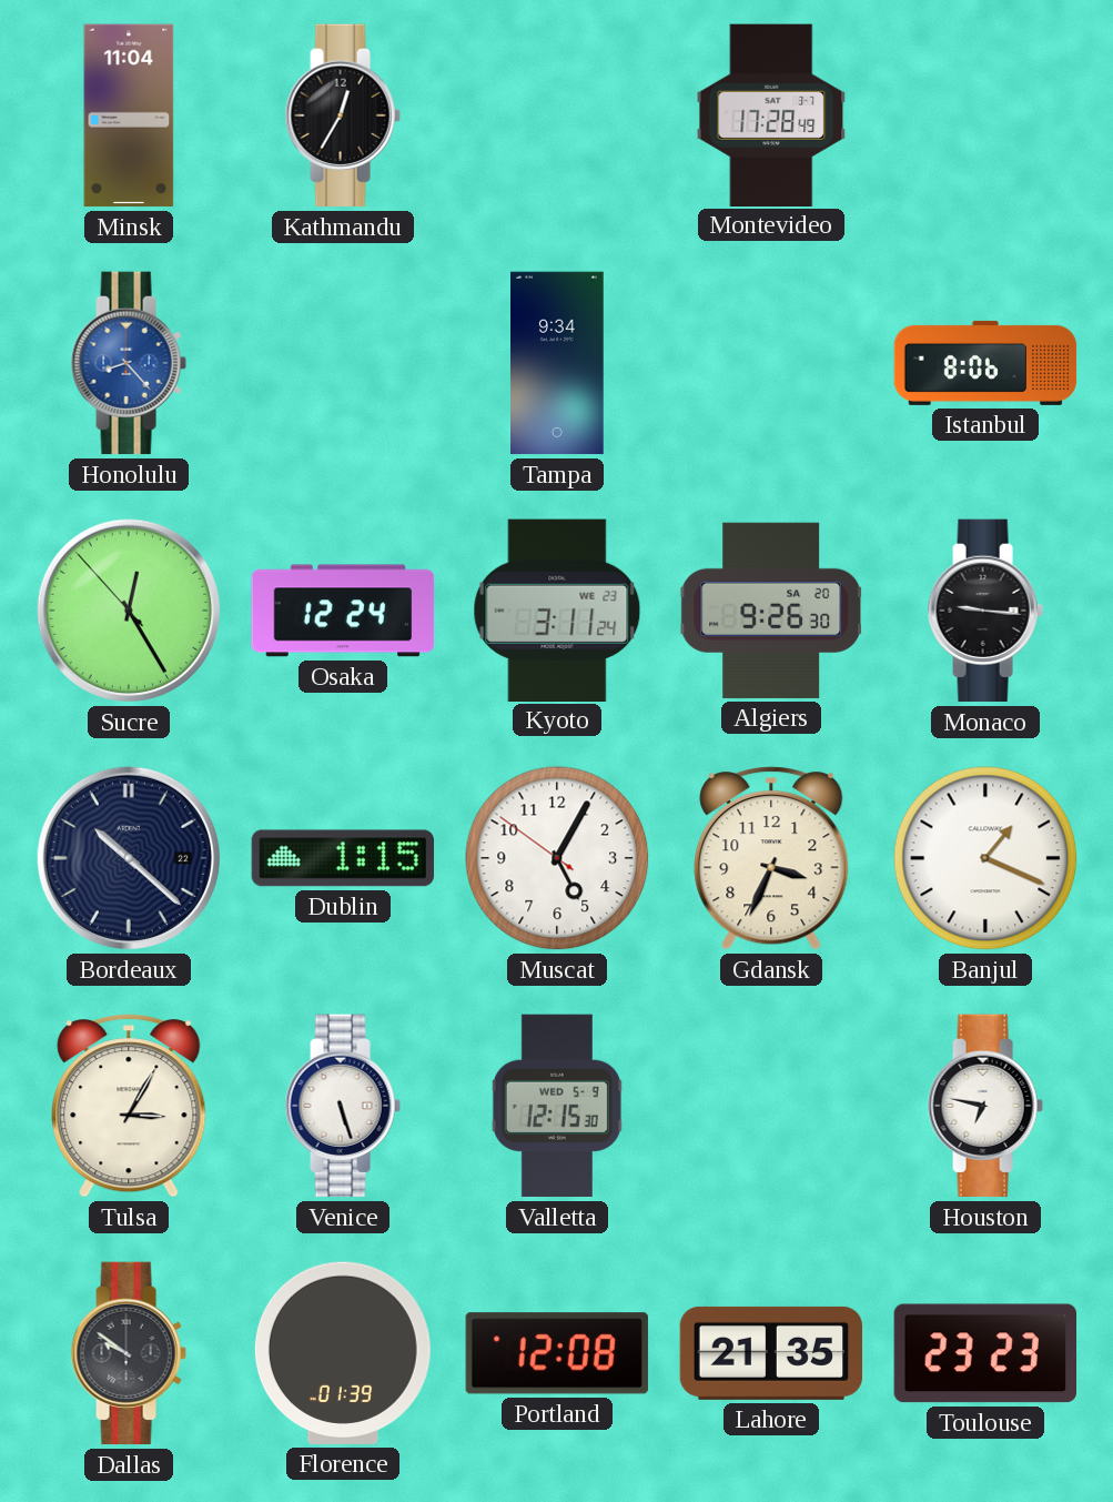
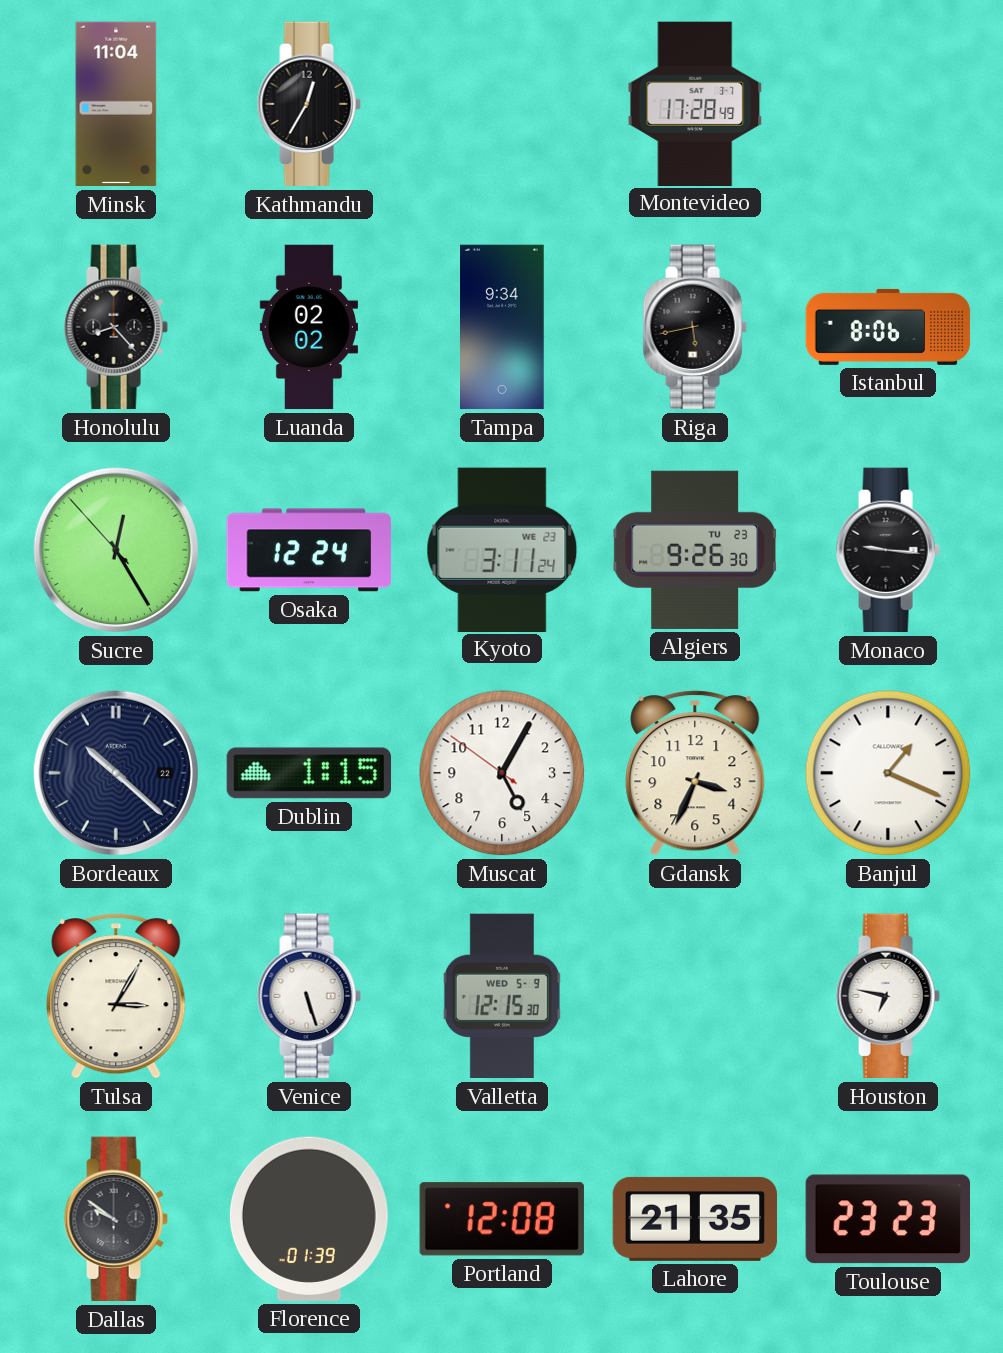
Honolulu dial: blue -> black (116, 327)
Luanda: none -> 02:02 (309, 327)
Riga: none -> 5:43 (695, 327)
Algiers date: SA 20 -> TU 23 (695, 550)
